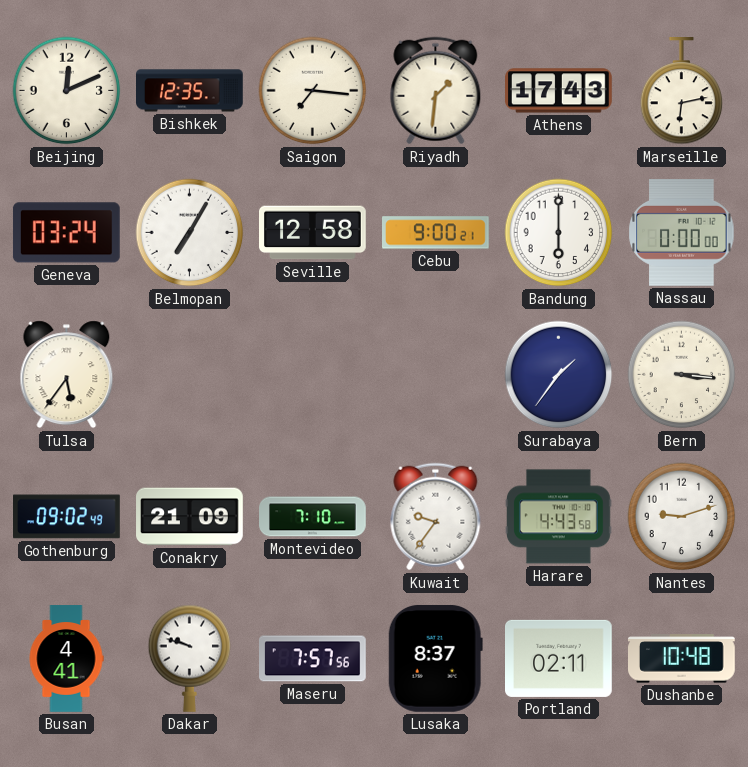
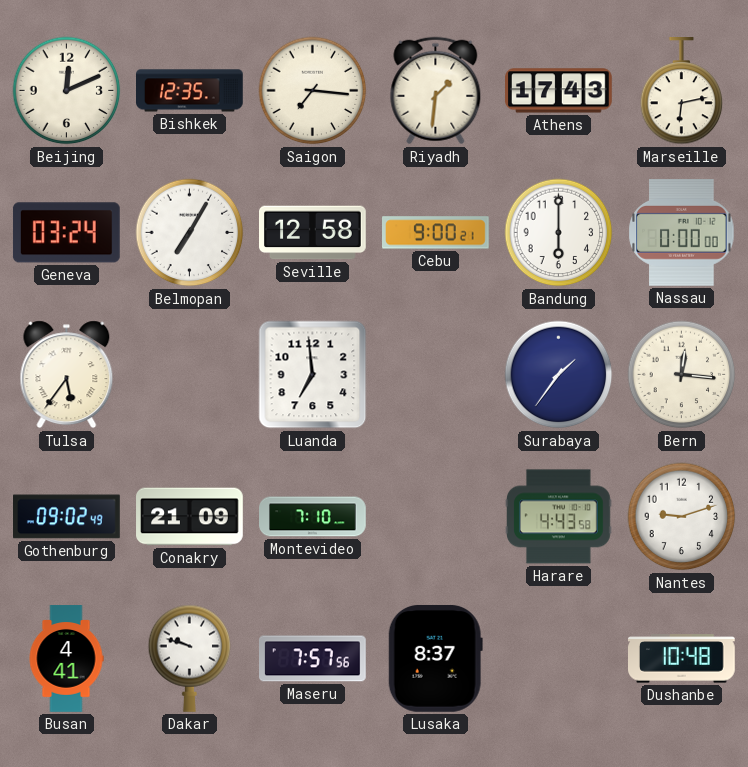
Luanda: none -> 6:59 (313, 375)
Bern: 3:16 -> 12:16 (682, 375)
Kuwait: 9:36 -> none (436, 517)
Portland: 02:11 -> none (559, 658)
